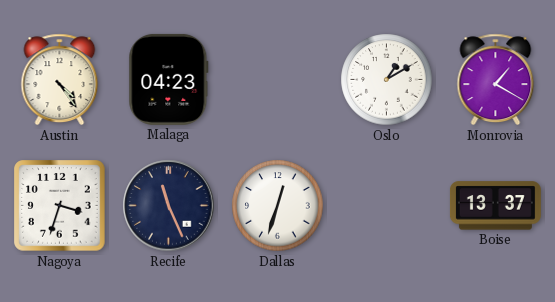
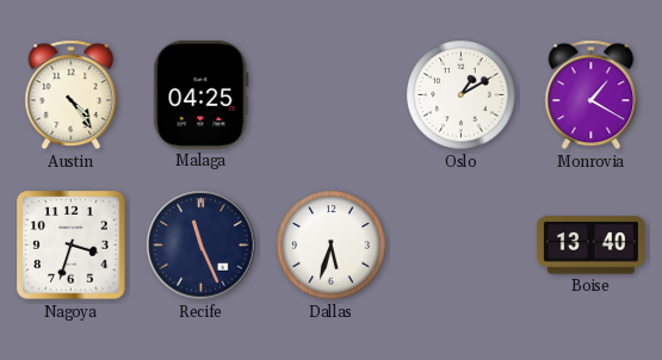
Malaga: 04:23 -> 04:25 (202, 94)
Dallas: 12:33 -> 5:33 (332, 246)
Boise: 13:37 -> 13:40 (590, 246)
